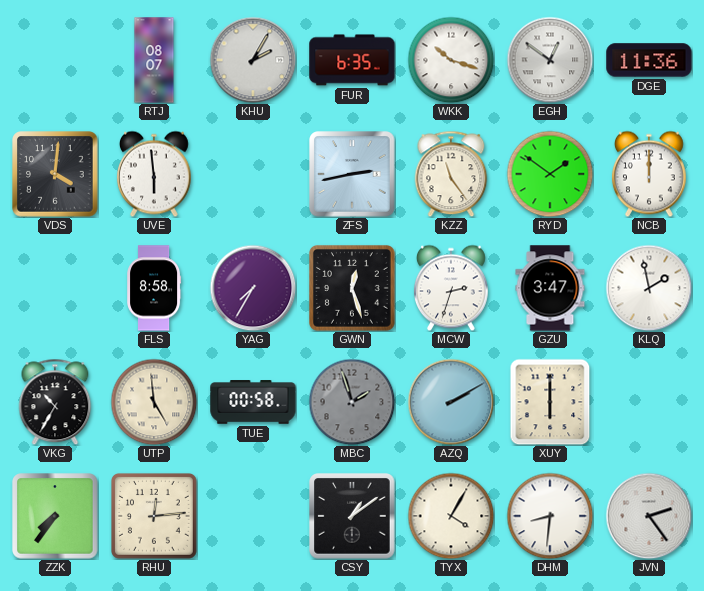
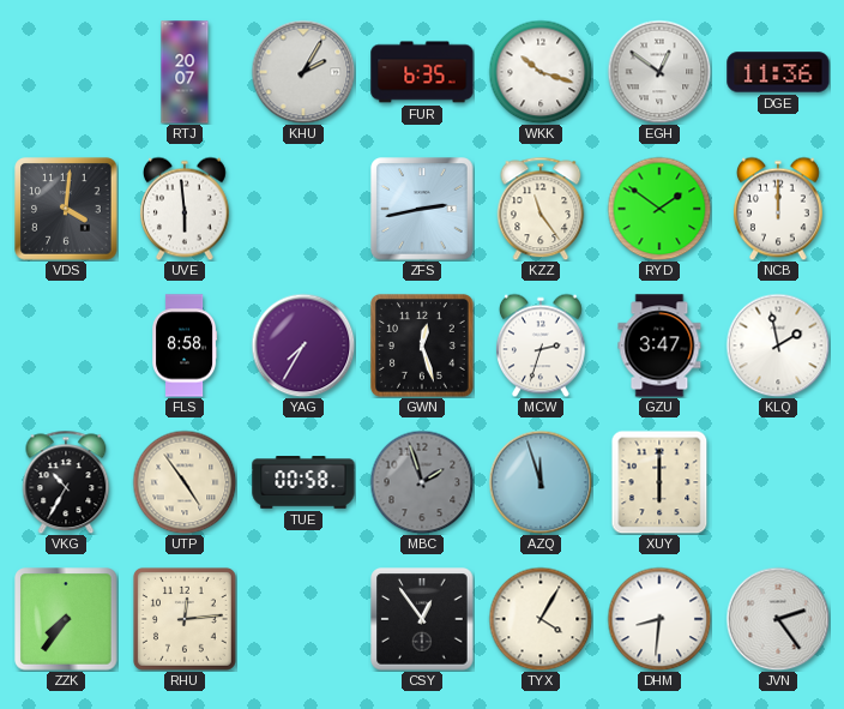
RTJ: 08:07 -> 20:07 (185, 72)
UTP: 4:59 -> 4:54 (185, 482)
AZQ: 2:10 -> 11:57 (541, 482)
CSY: 1:09 -> 12:54 (422, 619)
